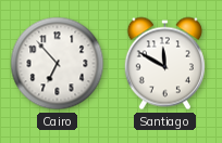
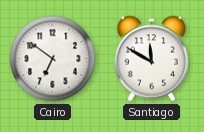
Cairo: 6:53 -> 6:51 (53, 59)
